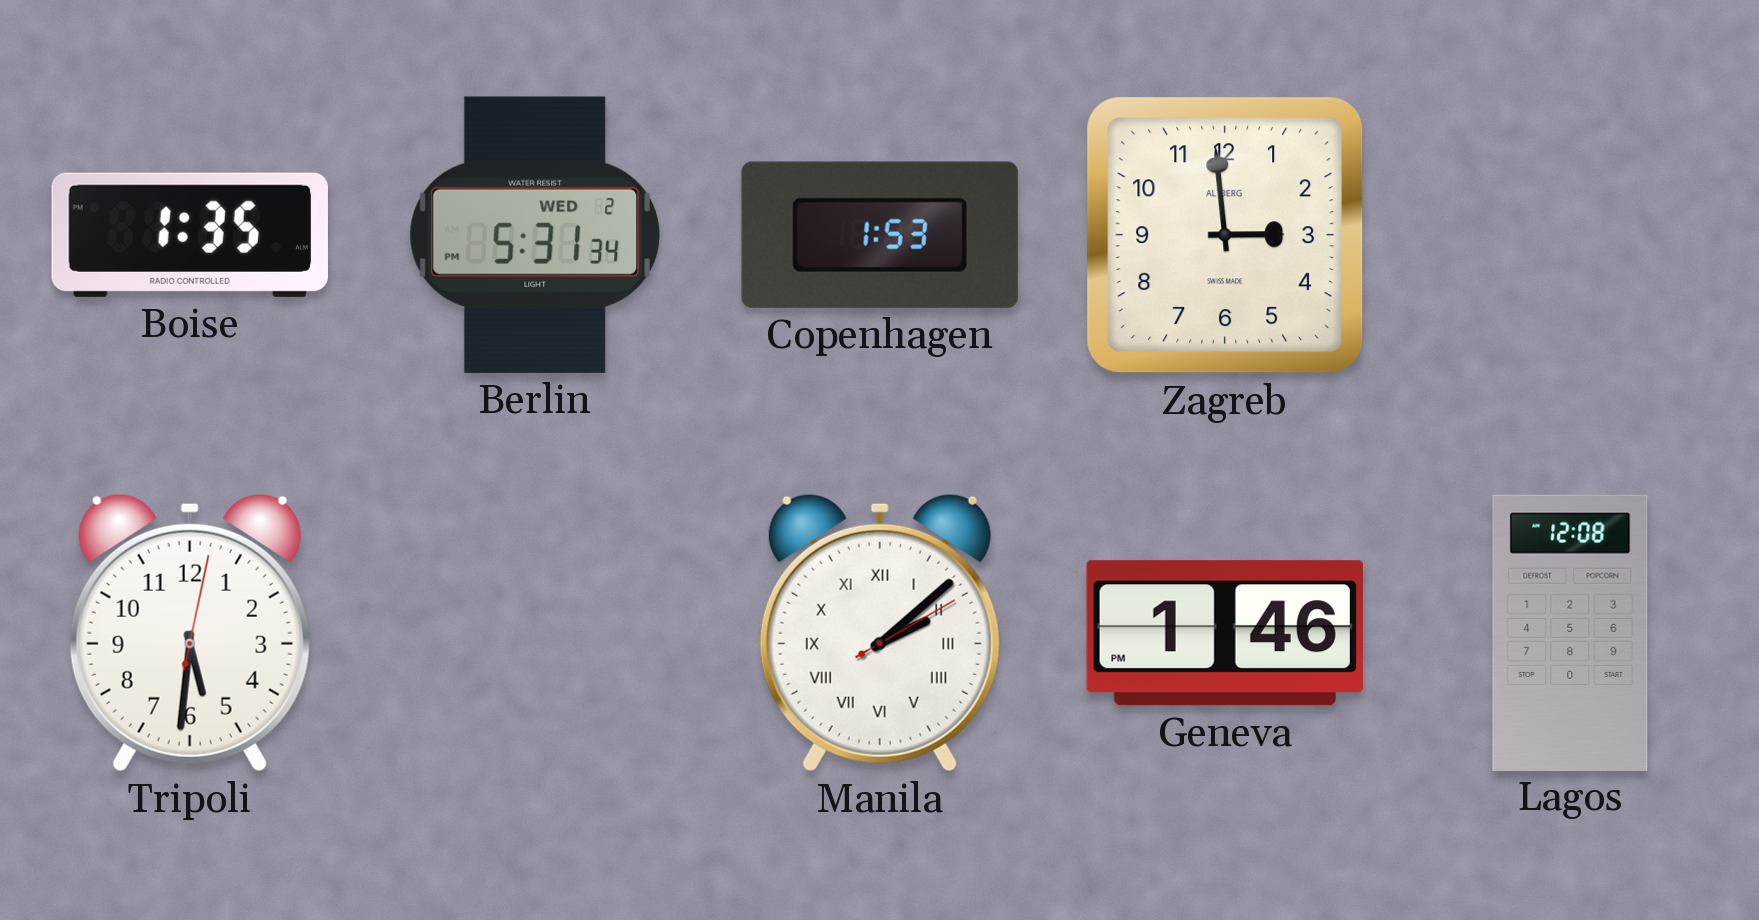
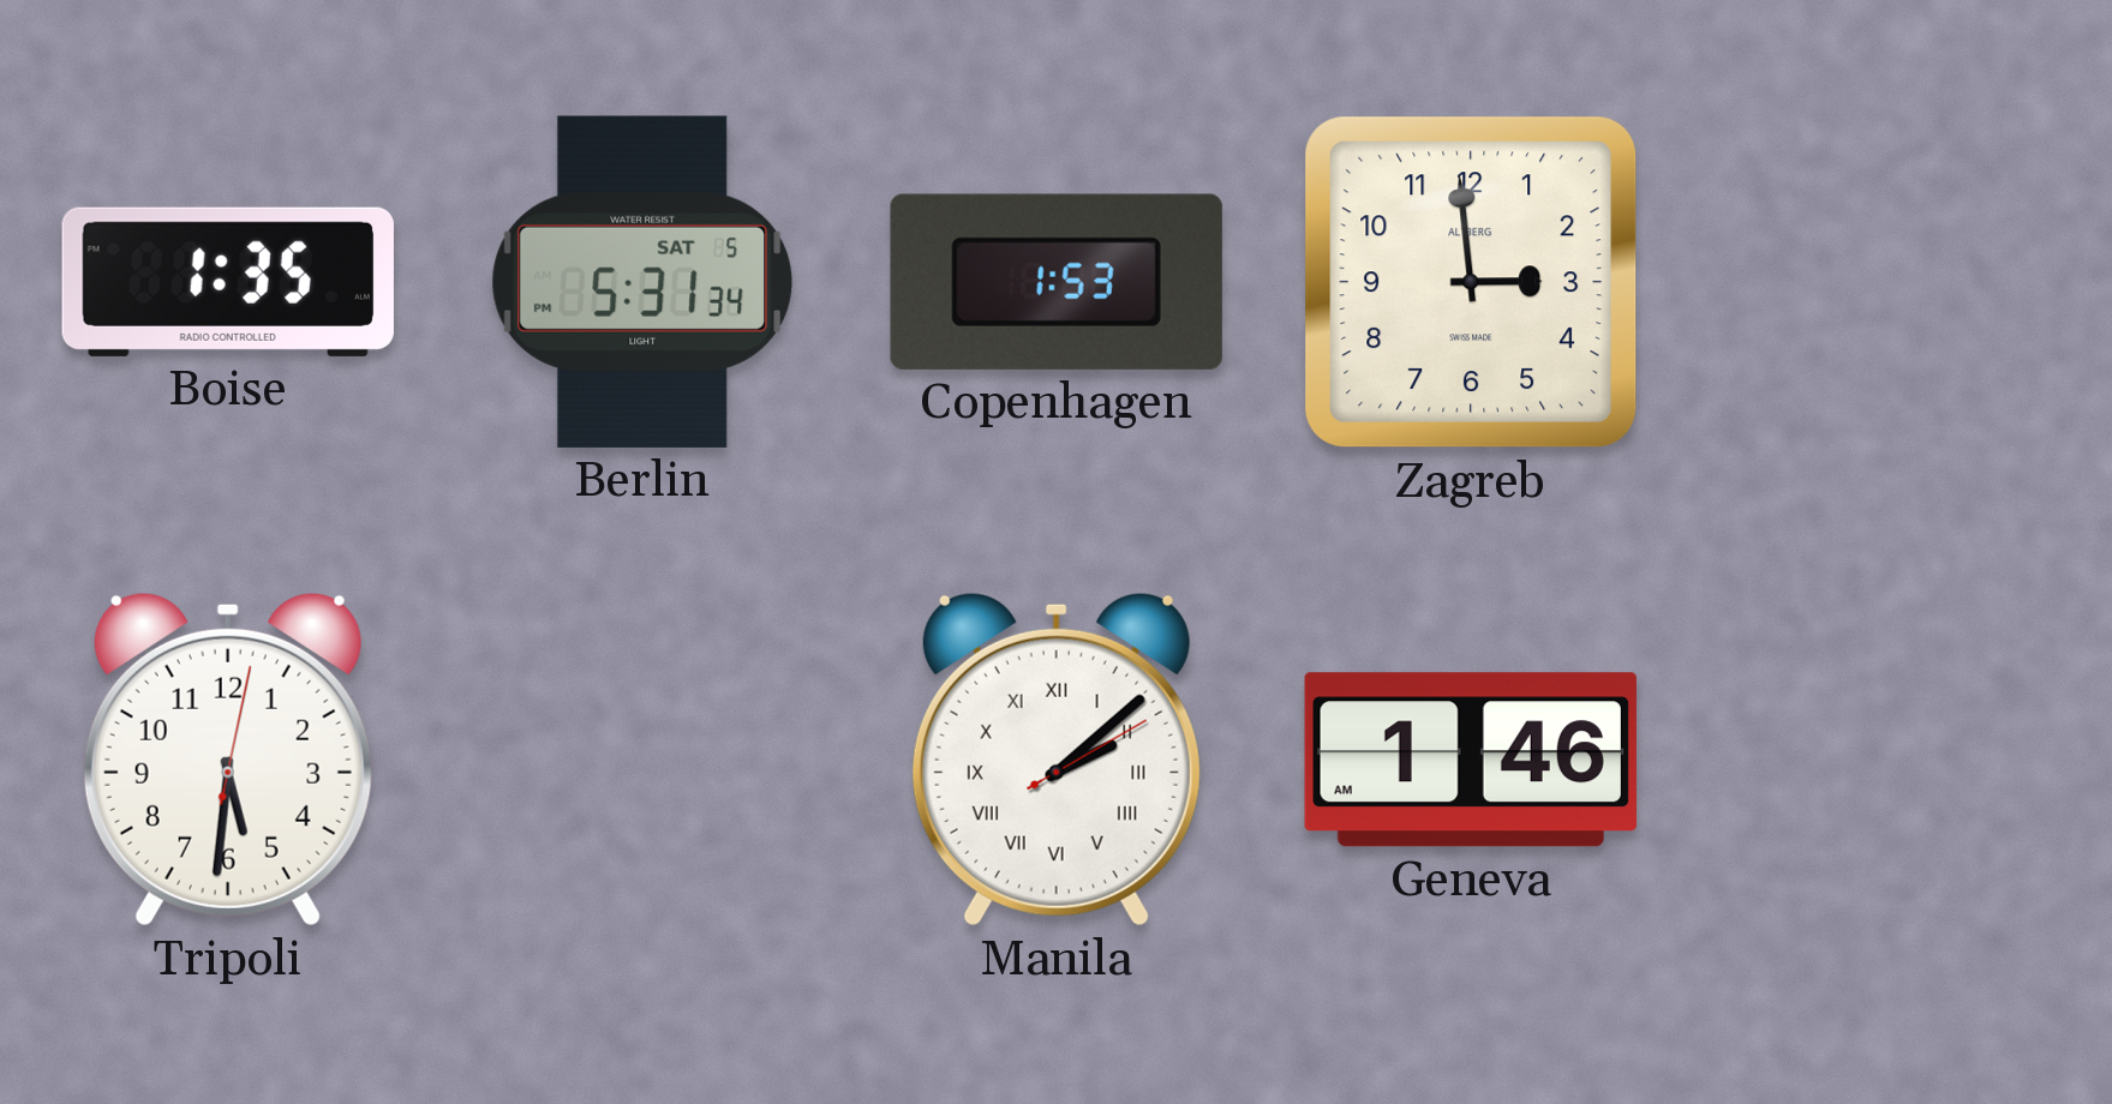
Berlin date: WED 2 -> SAT 5 (642, 282)
Geneva: 1:46 PM -> 1:46 AM (1471, 760)
Lagos: 12:08 -> none (1570, 632)
